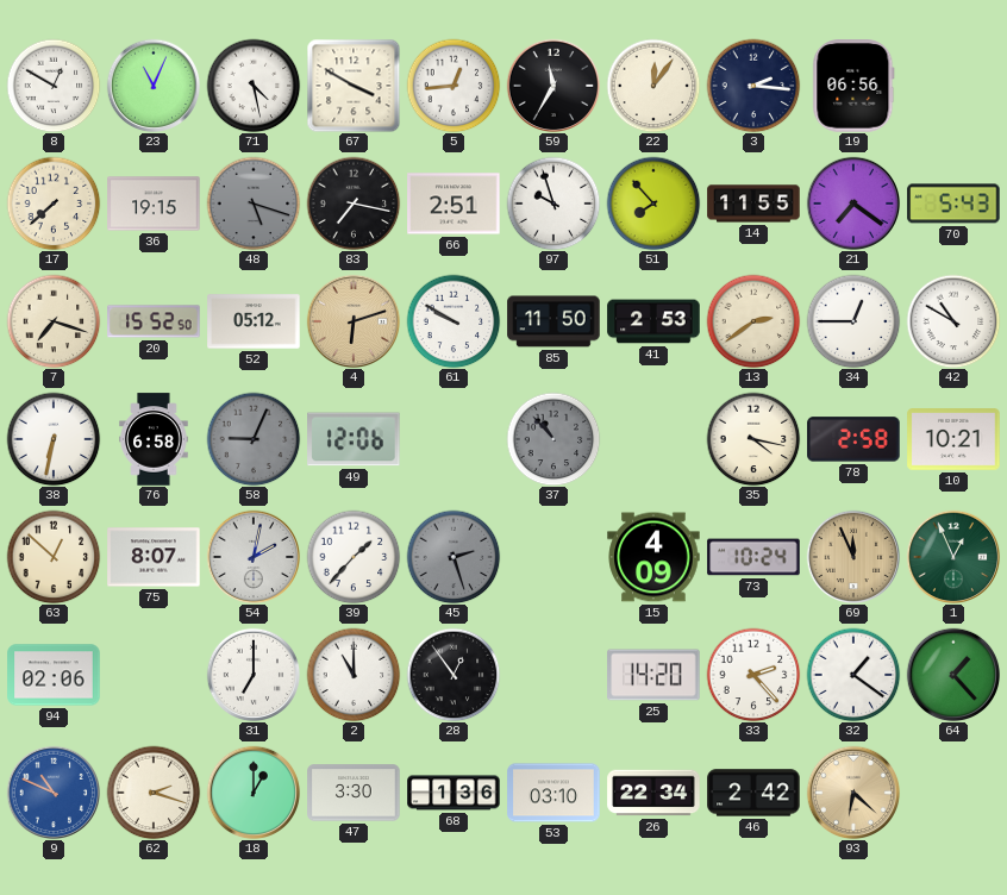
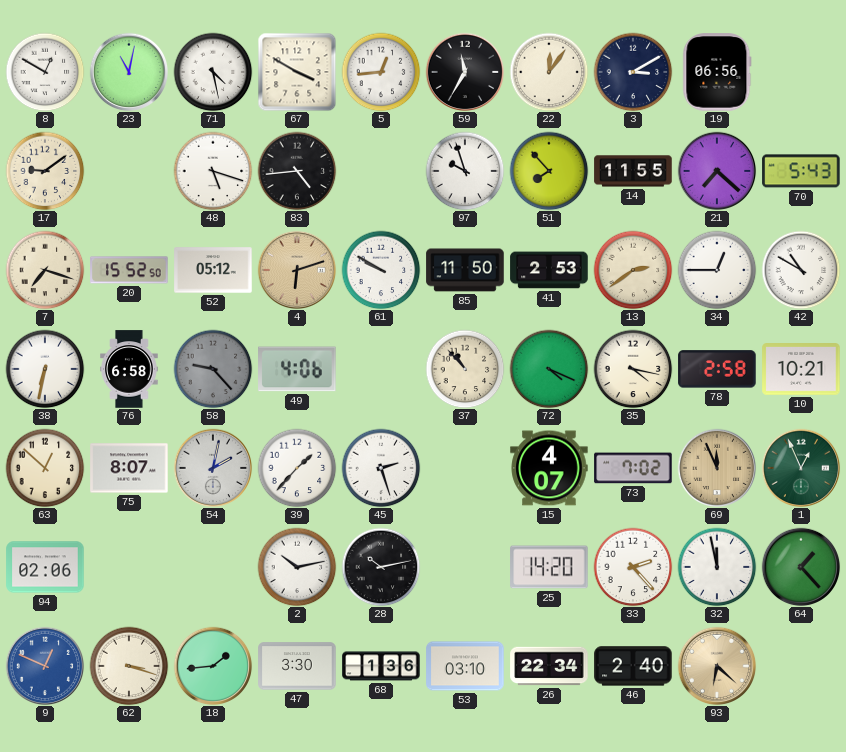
23: 11:04 -> 11:02 (129, 72)
3: 2:16 -> 3:10 (633, 72)
17: 7:38 -> 9:09 (45, 171)
36: 19:15 -> none (154, 204)
48 dial: grey -> white (213, 171)
83: 7:17 -> 4:44 (297, 171)
66: 2:51 -> none (454, 204)
21: 7:21 -> 7:22 (717, 171)
58: 9:04 -> 9:23 (213, 369)
49: 12:06 -> 4:06 (297, 369)
37 dial: grey -> cream (465, 369)
72: none -> 4:19 (549, 369)
45 dial: grey -> white (381, 468)
15: 4:09 -> 4:07 (549, 468)
73: 10:24 -> 7:02 (633, 468)
31: 7:00 -> none (254, 675)
2: 11:00 -> 10:13 (297, 567)
28: 12:54 -> 10:13 (381, 567)
32: 1:21 -> 11:58 (717, 567)
9: 10:49 -> 12:49 (45, 666)
62: 2:18 -> 3:18 (129, 666)
18: 1:00 -> 1:44 (213, 666)
46: 2:42 -> 2:40 (633, 666)
